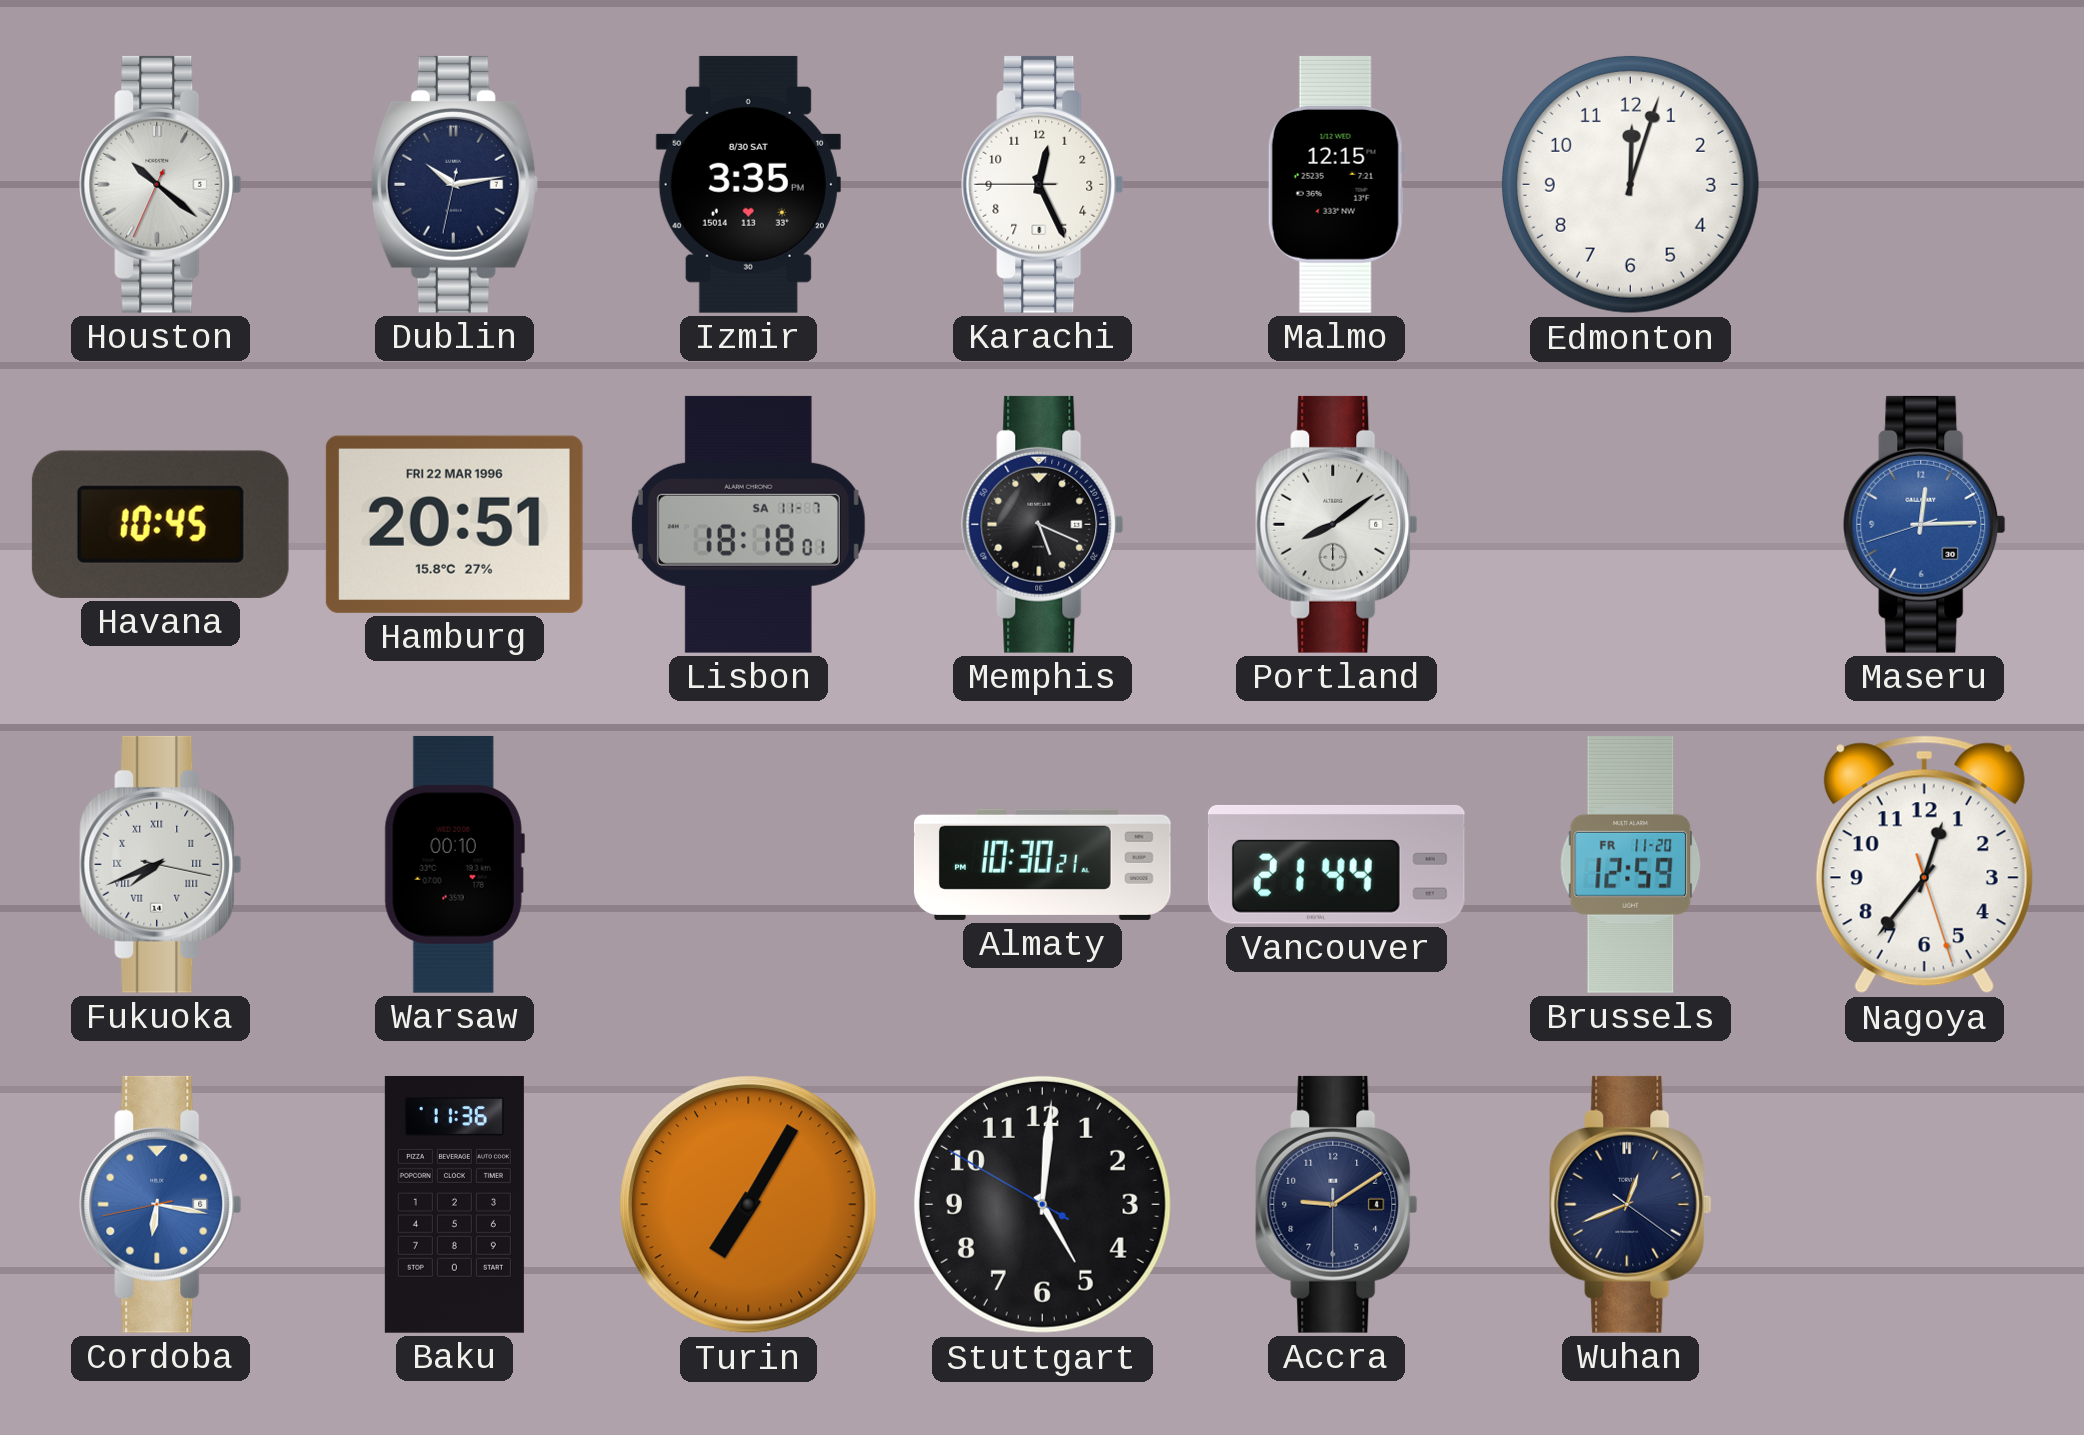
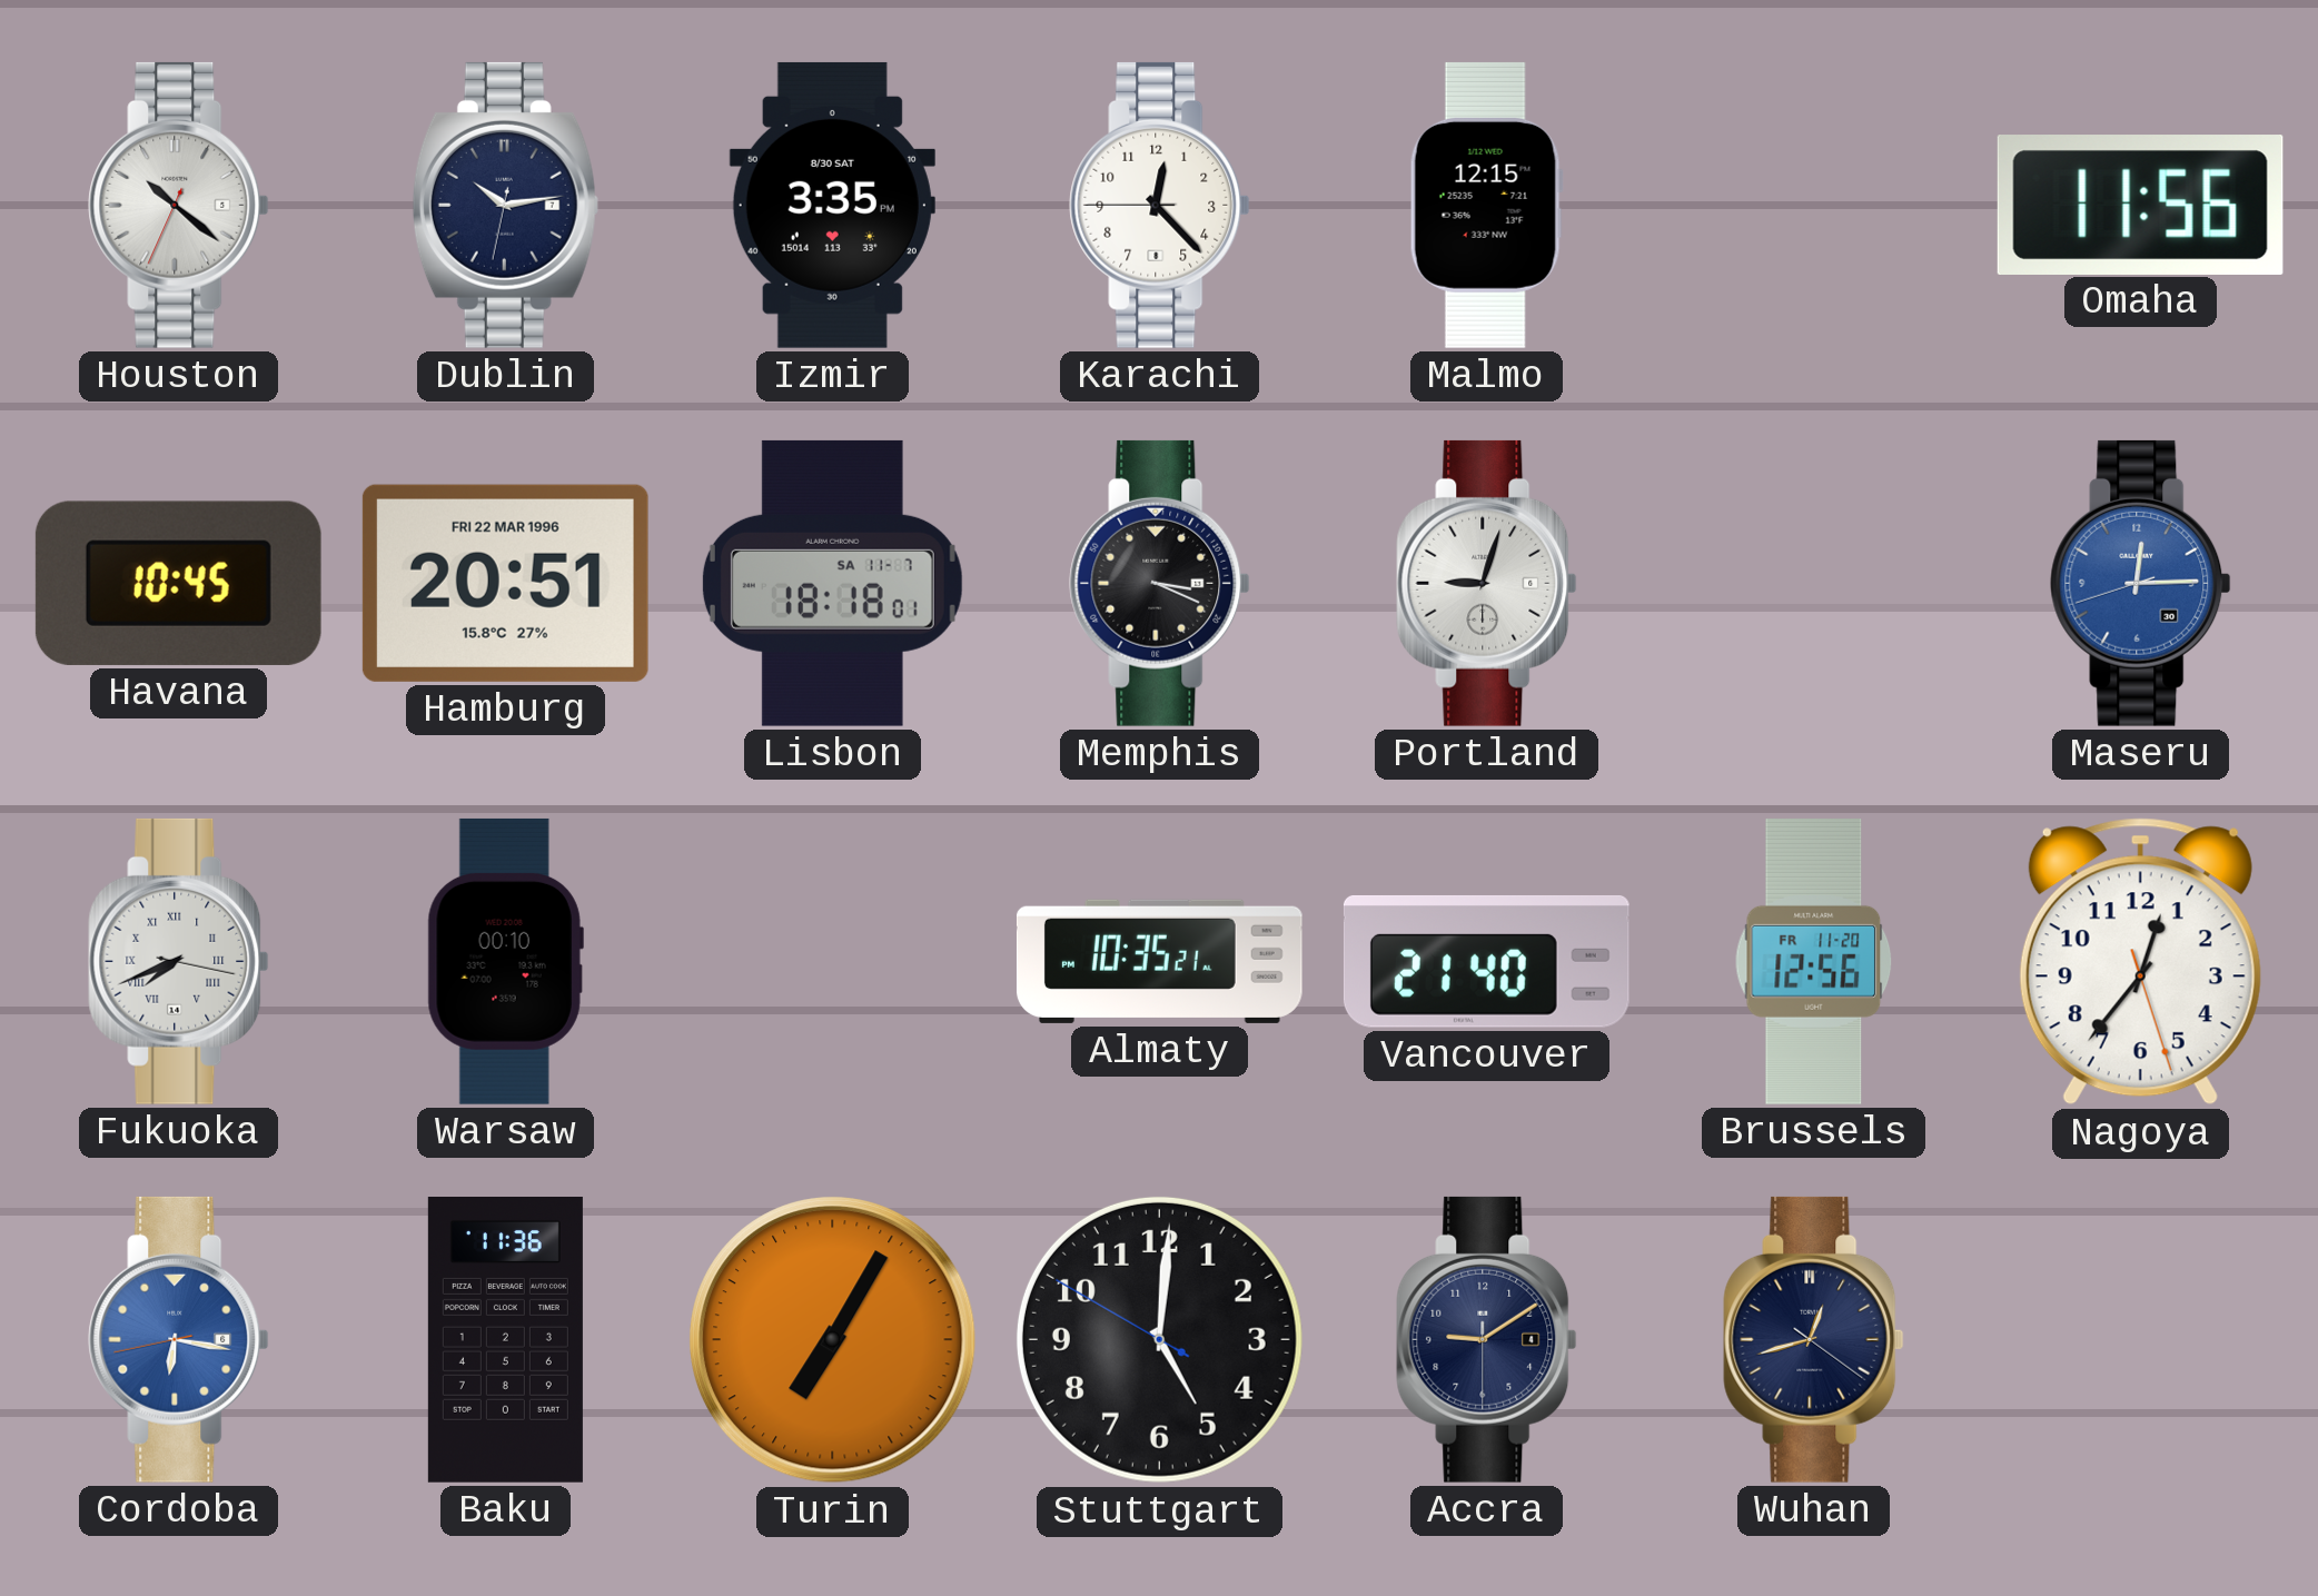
Karachi: 12:25 -> 12:22 (1160, 205)
Edmonton: 12:03 -> none (1630, 184)
Omaha: none -> 11:56 (2140, 205)
Memphis: 5:19 -> 3:19 (1160, 583)
Portland: 8:09 -> 9:03 (1487, 583)
Almaty: 10:30 -> 10:35 (1159, 961)
Vancouver: 21:44 -> 21:40 (1486, 961)
Brussels: 12:59 -> 12:56 (1814, 961)
Wuhan: 12:41 -> 12:42 (1814, 1339)
